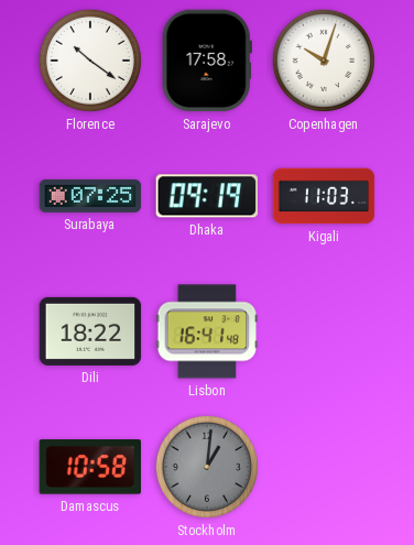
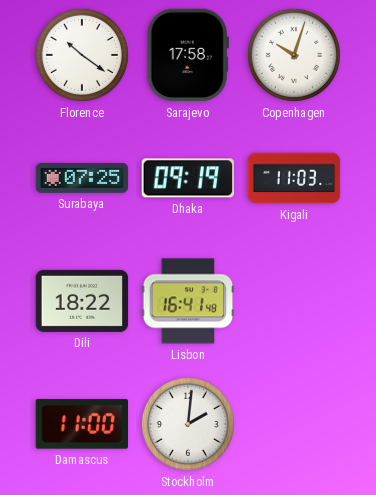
Damascus: 10:58 -> 11:00 (81, 424)
Stockholm: 1:01 -> 2:01 (188, 424)
Stockholm dial: grey -> white (188, 424)
